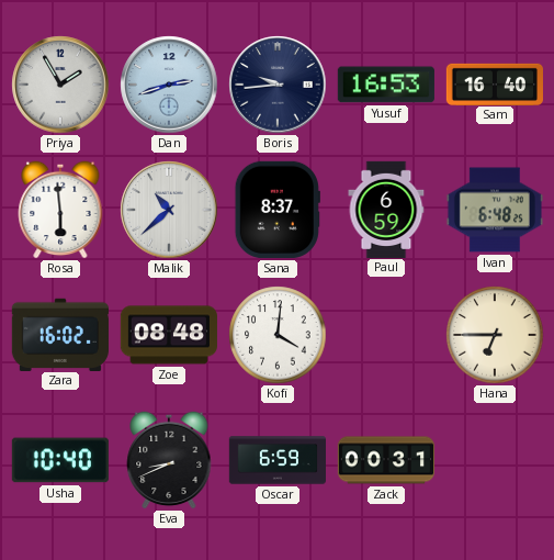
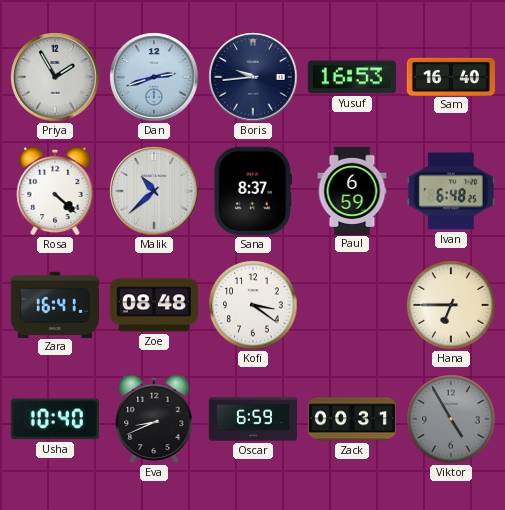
Rosa: 5:59 -> 4:22 (55, 191)
Zara: 16:02 -> 16:41 (55, 304)
Kofi: 4:01 -> 3:21 (253, 305)
Viktor: none -> 4:55 (451, 419)
